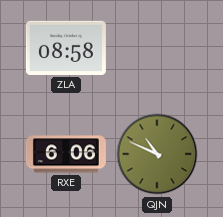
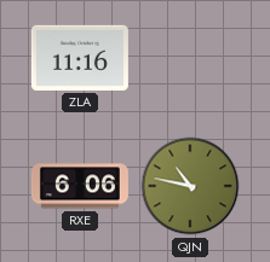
ZLA: 08:58 -> 11:16 (80, 58)
QJN: 10:49 -> 10:47 (190, 186)
